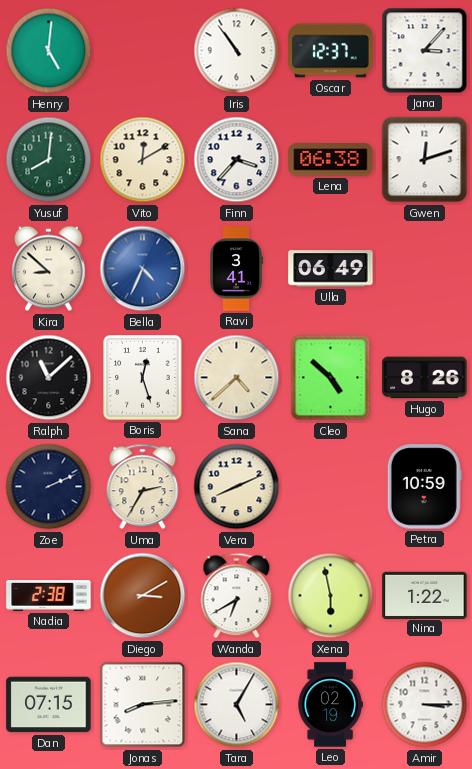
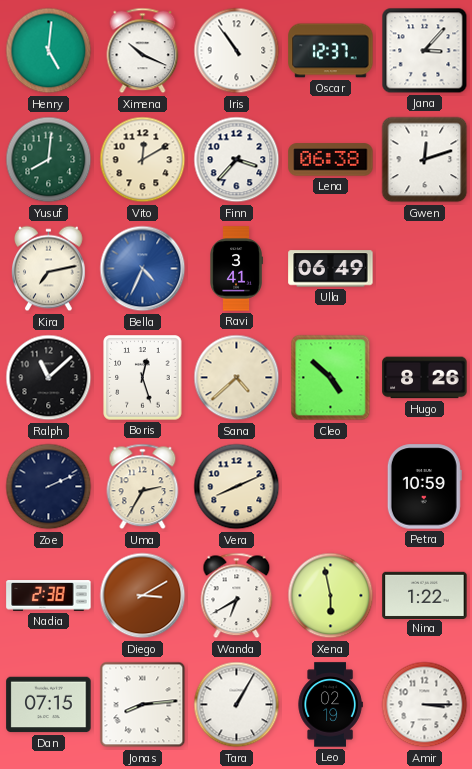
Ximena: none -> 10:19 (143, 51)
Kira: 8:52 -> 7:13 (49, 269)
Tara: 5:05 -> 1:05 (237, 705)
